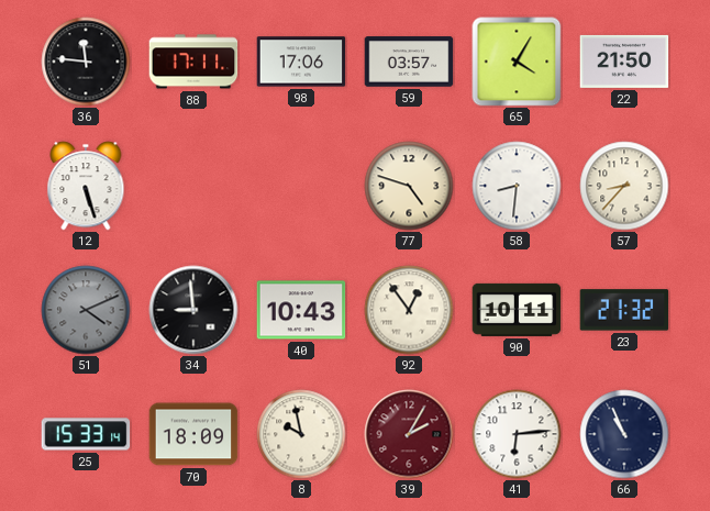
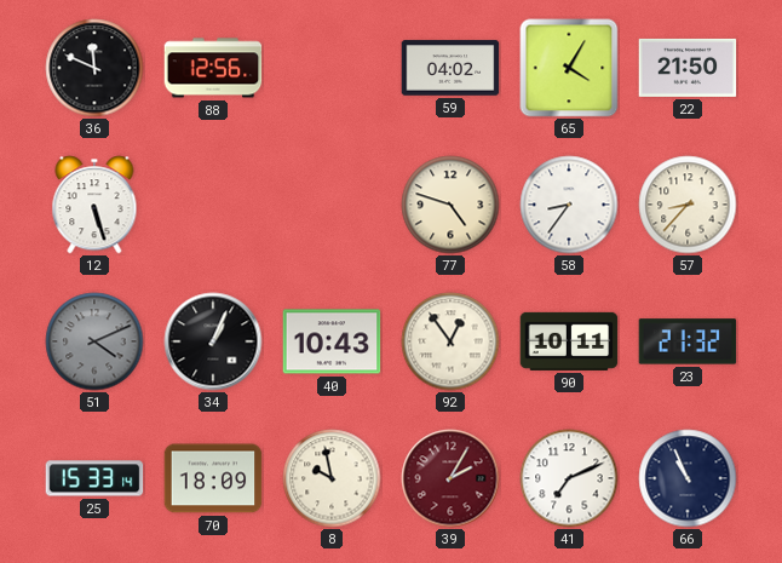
36: 11:46 -> 11:49 (94, 68)
88: 17:11 -> 12:56 (213, 68)
98: 17:06 -> none (301, 62)
59: 03:57 -> 04:02 (450, 68)
58: 8:31 -> 8:36 (569, 205)
34: 8:59 -> 1:04 (213, 341)
41: 6:14 -> 7:11 (569, 478)
